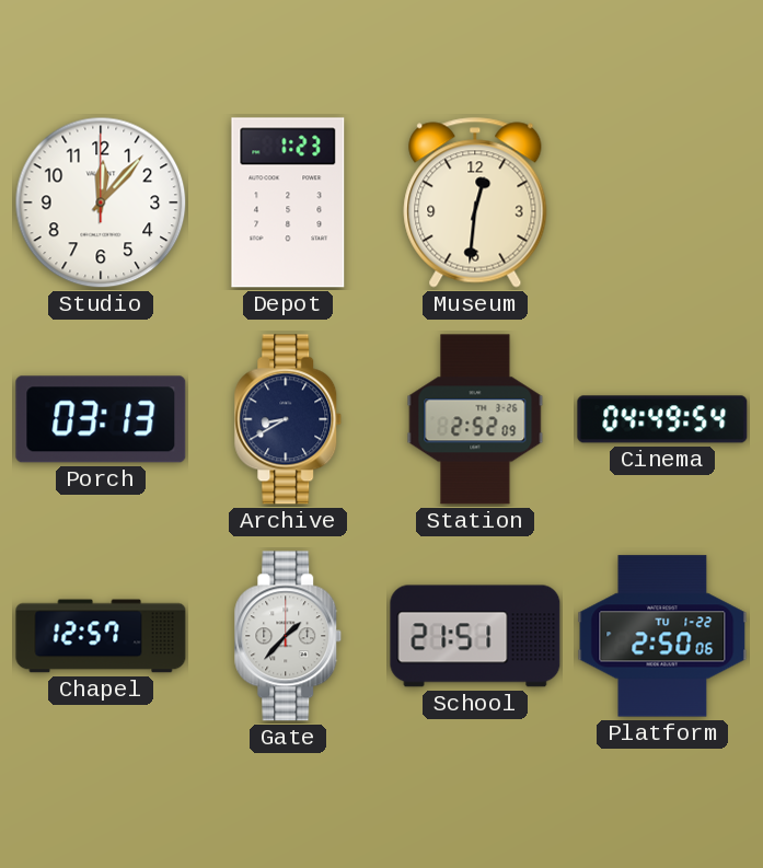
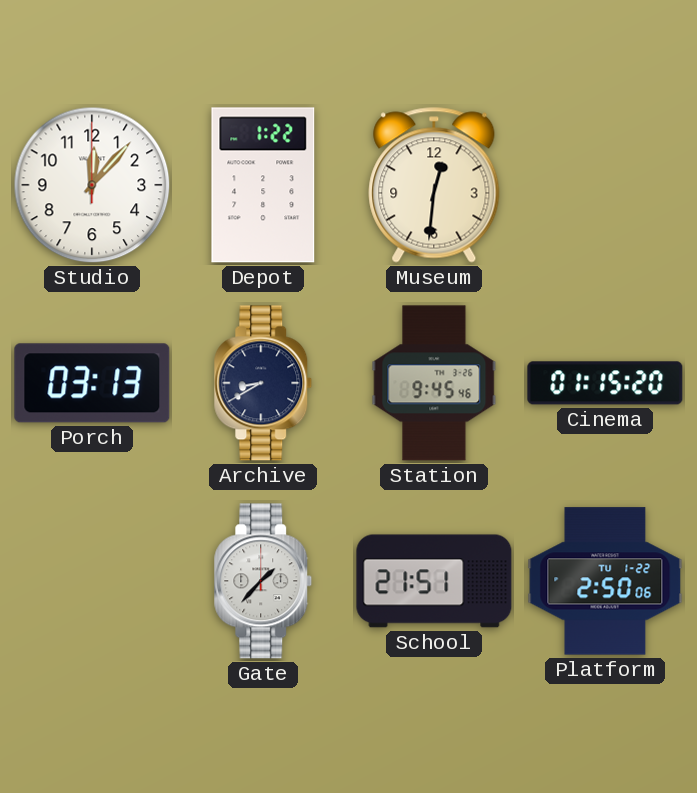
Depot: 1:23 -> 1:22 (263, 185)
Station: 2:52 -> 9:45 (434, 383)
Cinema: 04:49 -> 01:15 (605, 383)
Chapel: 12:57 -> none (101, 636)
